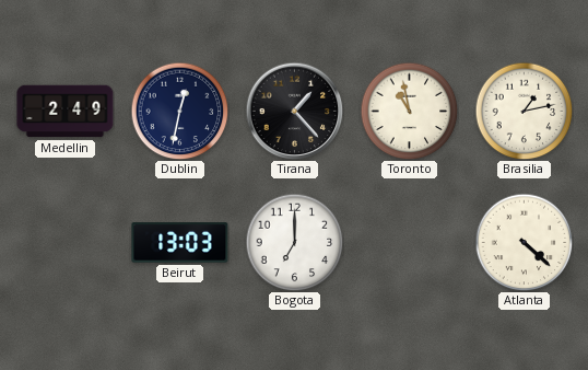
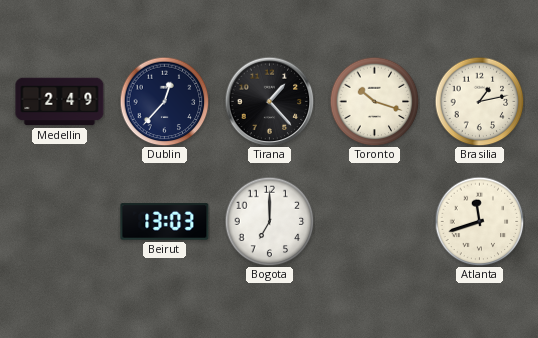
Dublin: 12:32 -> 12:37 (164, 101)
Toronto: 10:58 -> 10:18 (374, 101)
Atlanta: 4:22 -> 11:42 (479, 221)
